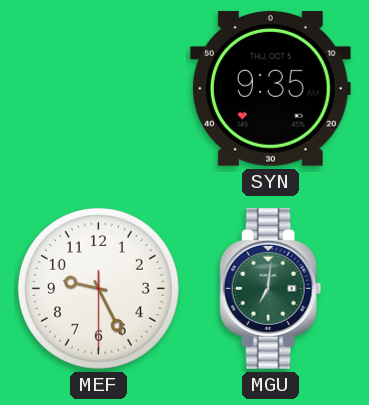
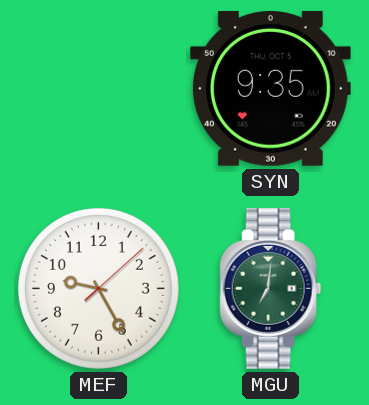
MEF: 9:25:30 -> 9:25:08 (98, 288)
